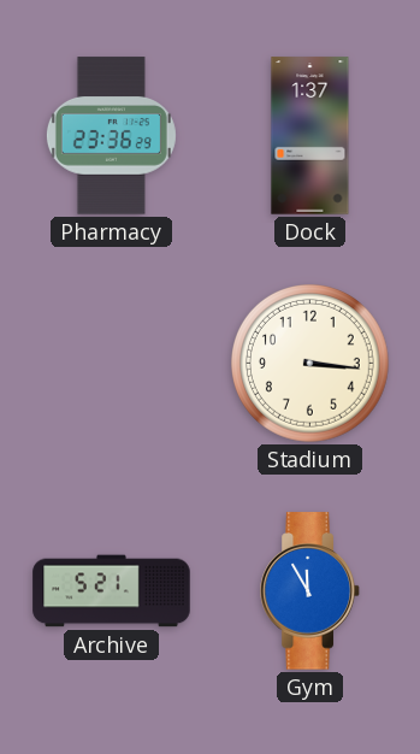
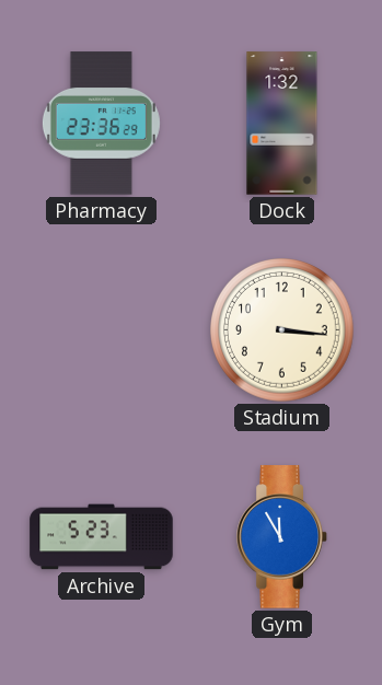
Dock: 1:37 -> 1:32 (282, 124)
Archive: 5:21 -> 5:23 (102, 537)
